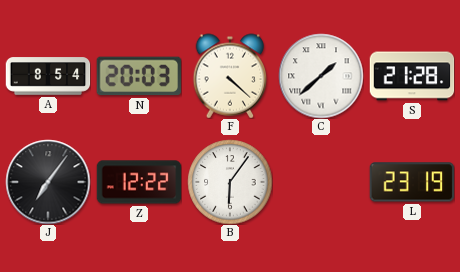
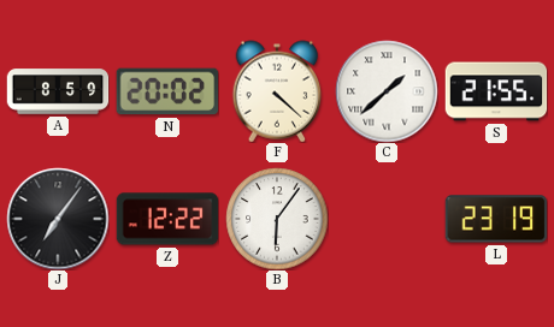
A: 8:54 -> 8:59 (58, 91)
N: 20:03 -> 20:02 (167, 91)
S: 21:28 -> 21:55 (496, 91)
